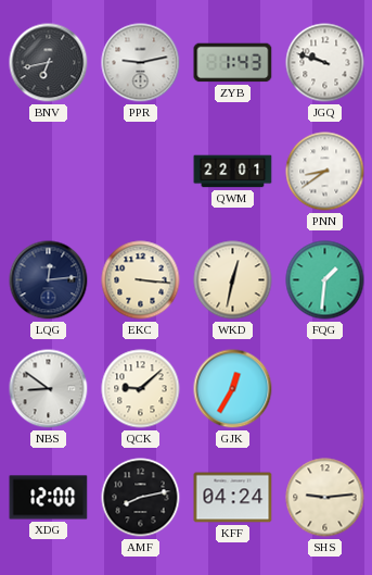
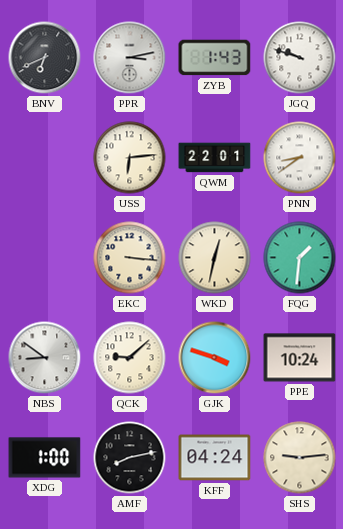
BNV: 6:43 -> 6:41 (45, 58)
PPR: 9:13 -> 3:13 (130, 58)
USS: none -> 6:14 (130, 158)
LQG: 12:14 -> none (49, 280)
GJK: 12:35 -> 3:48 (215, 358)
PPE: none -> 10:24 (300, 358)
XDG: 12:00 -> 1:00 (45, 458)
